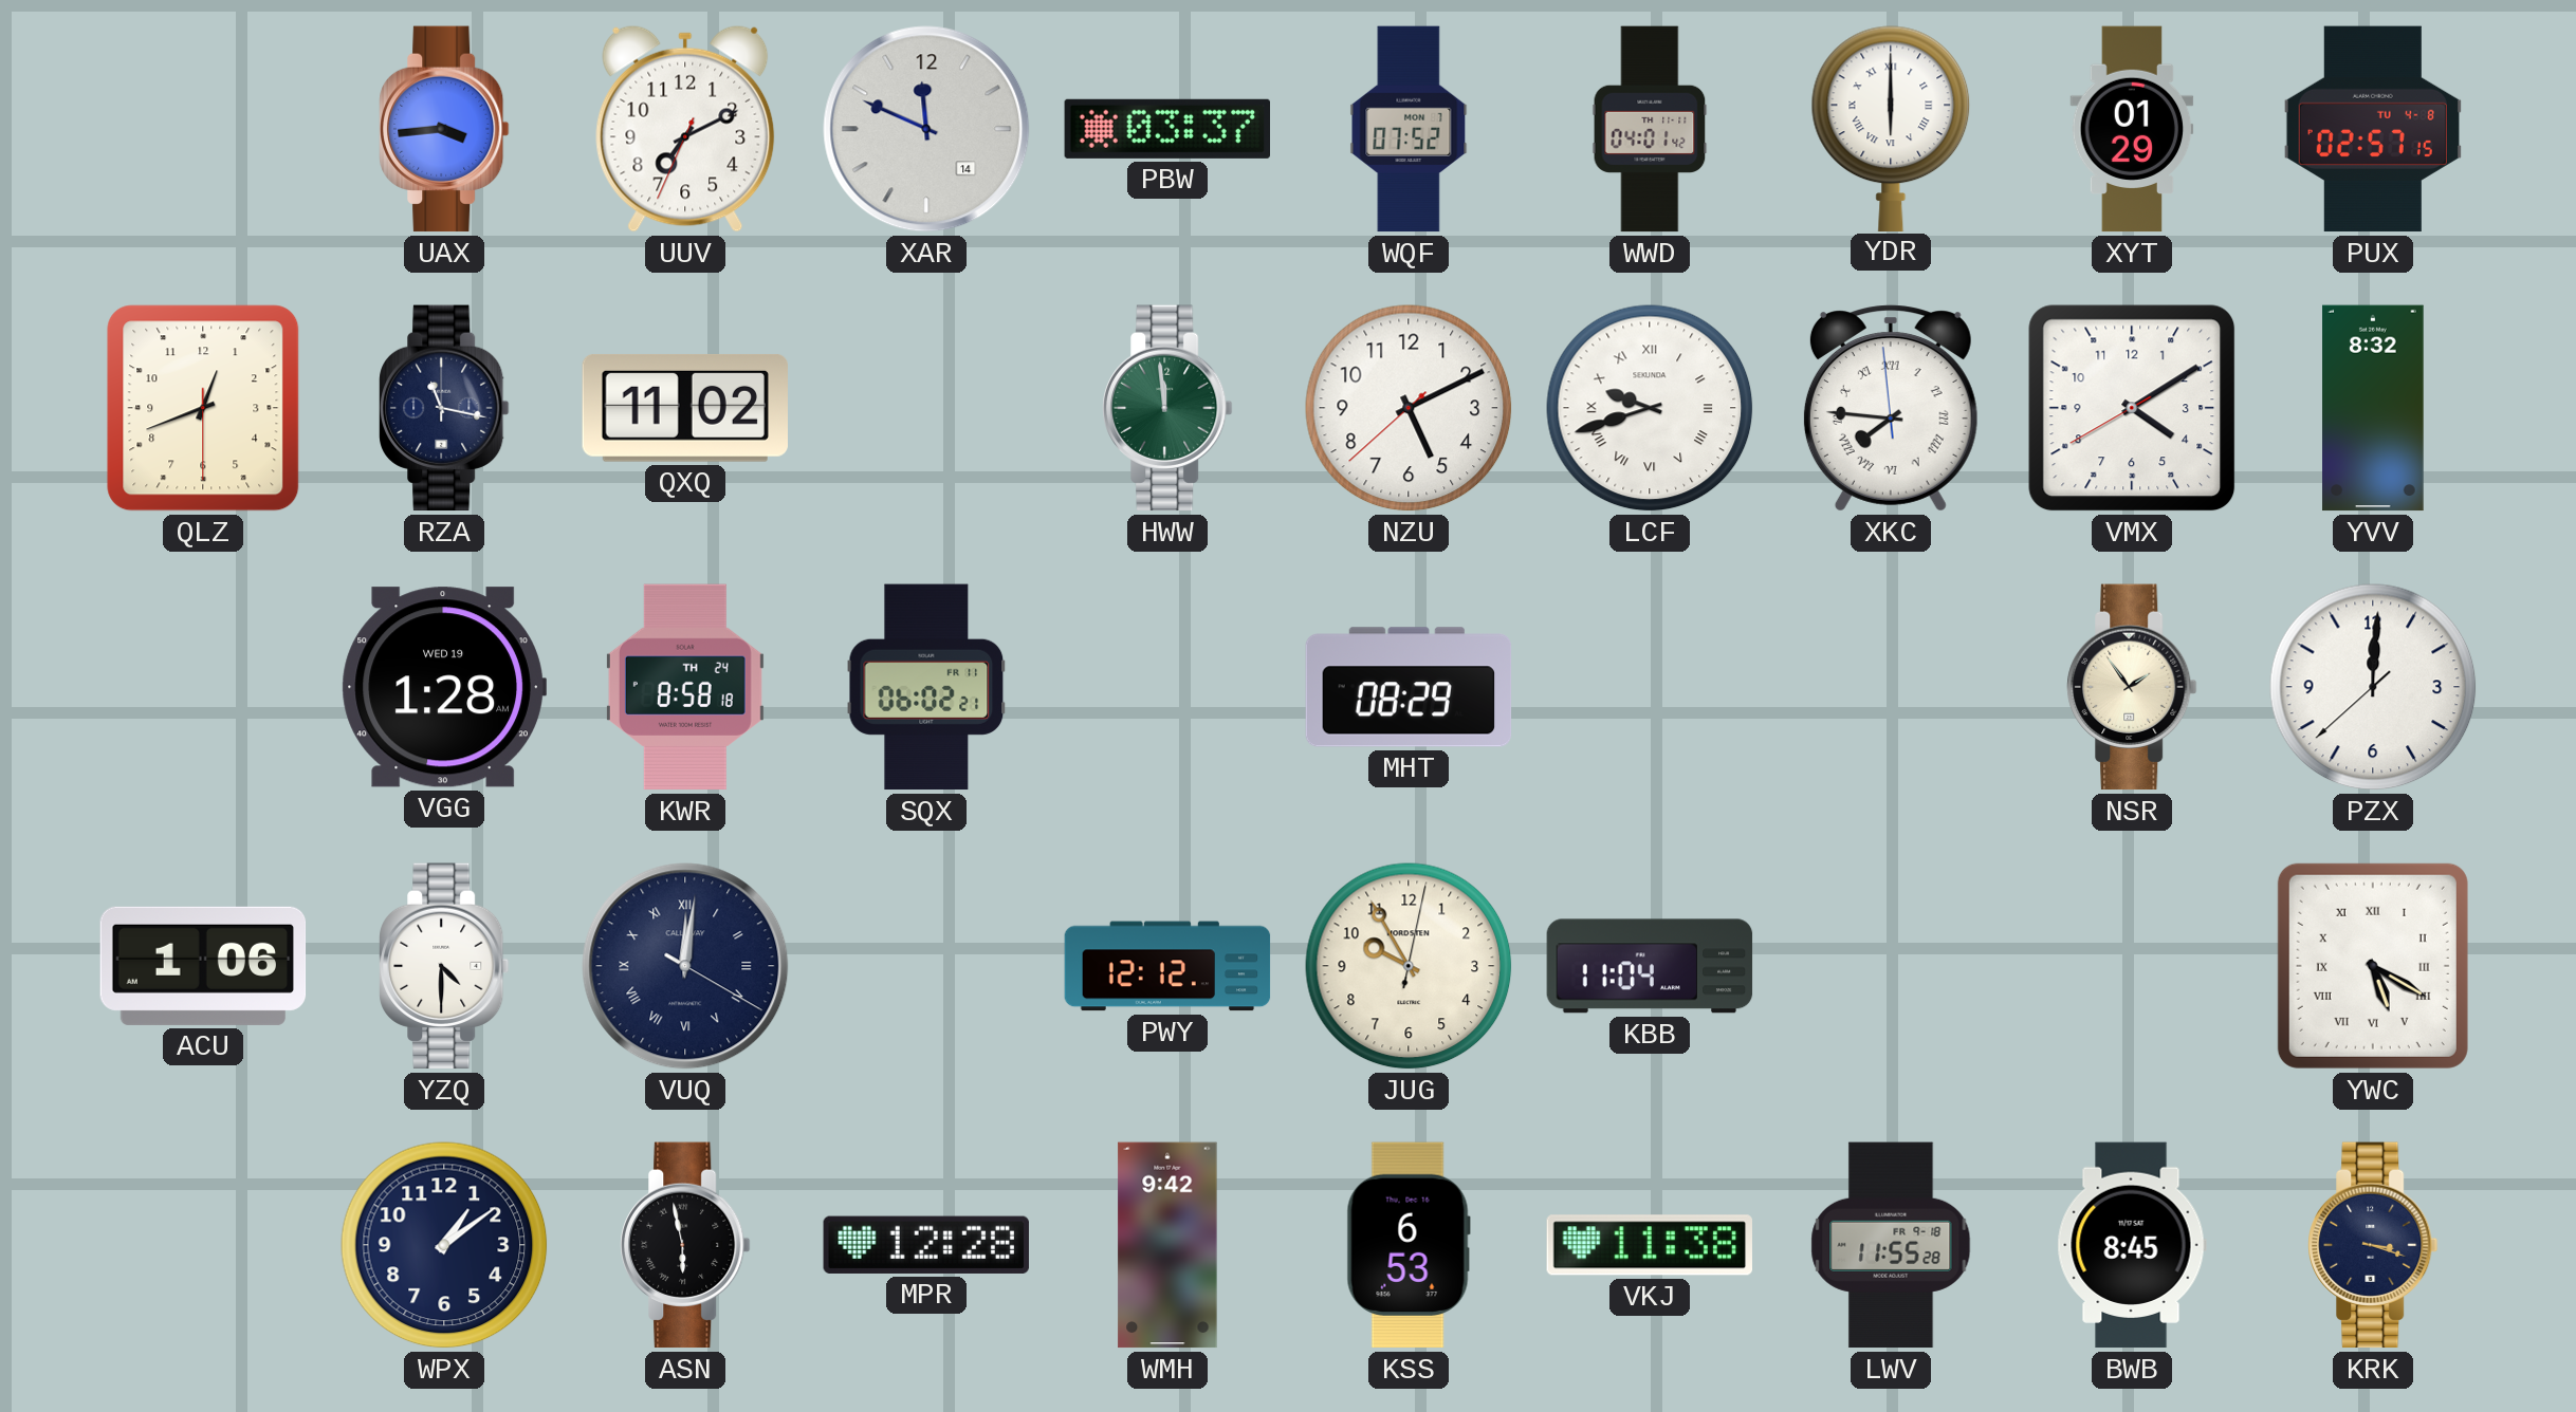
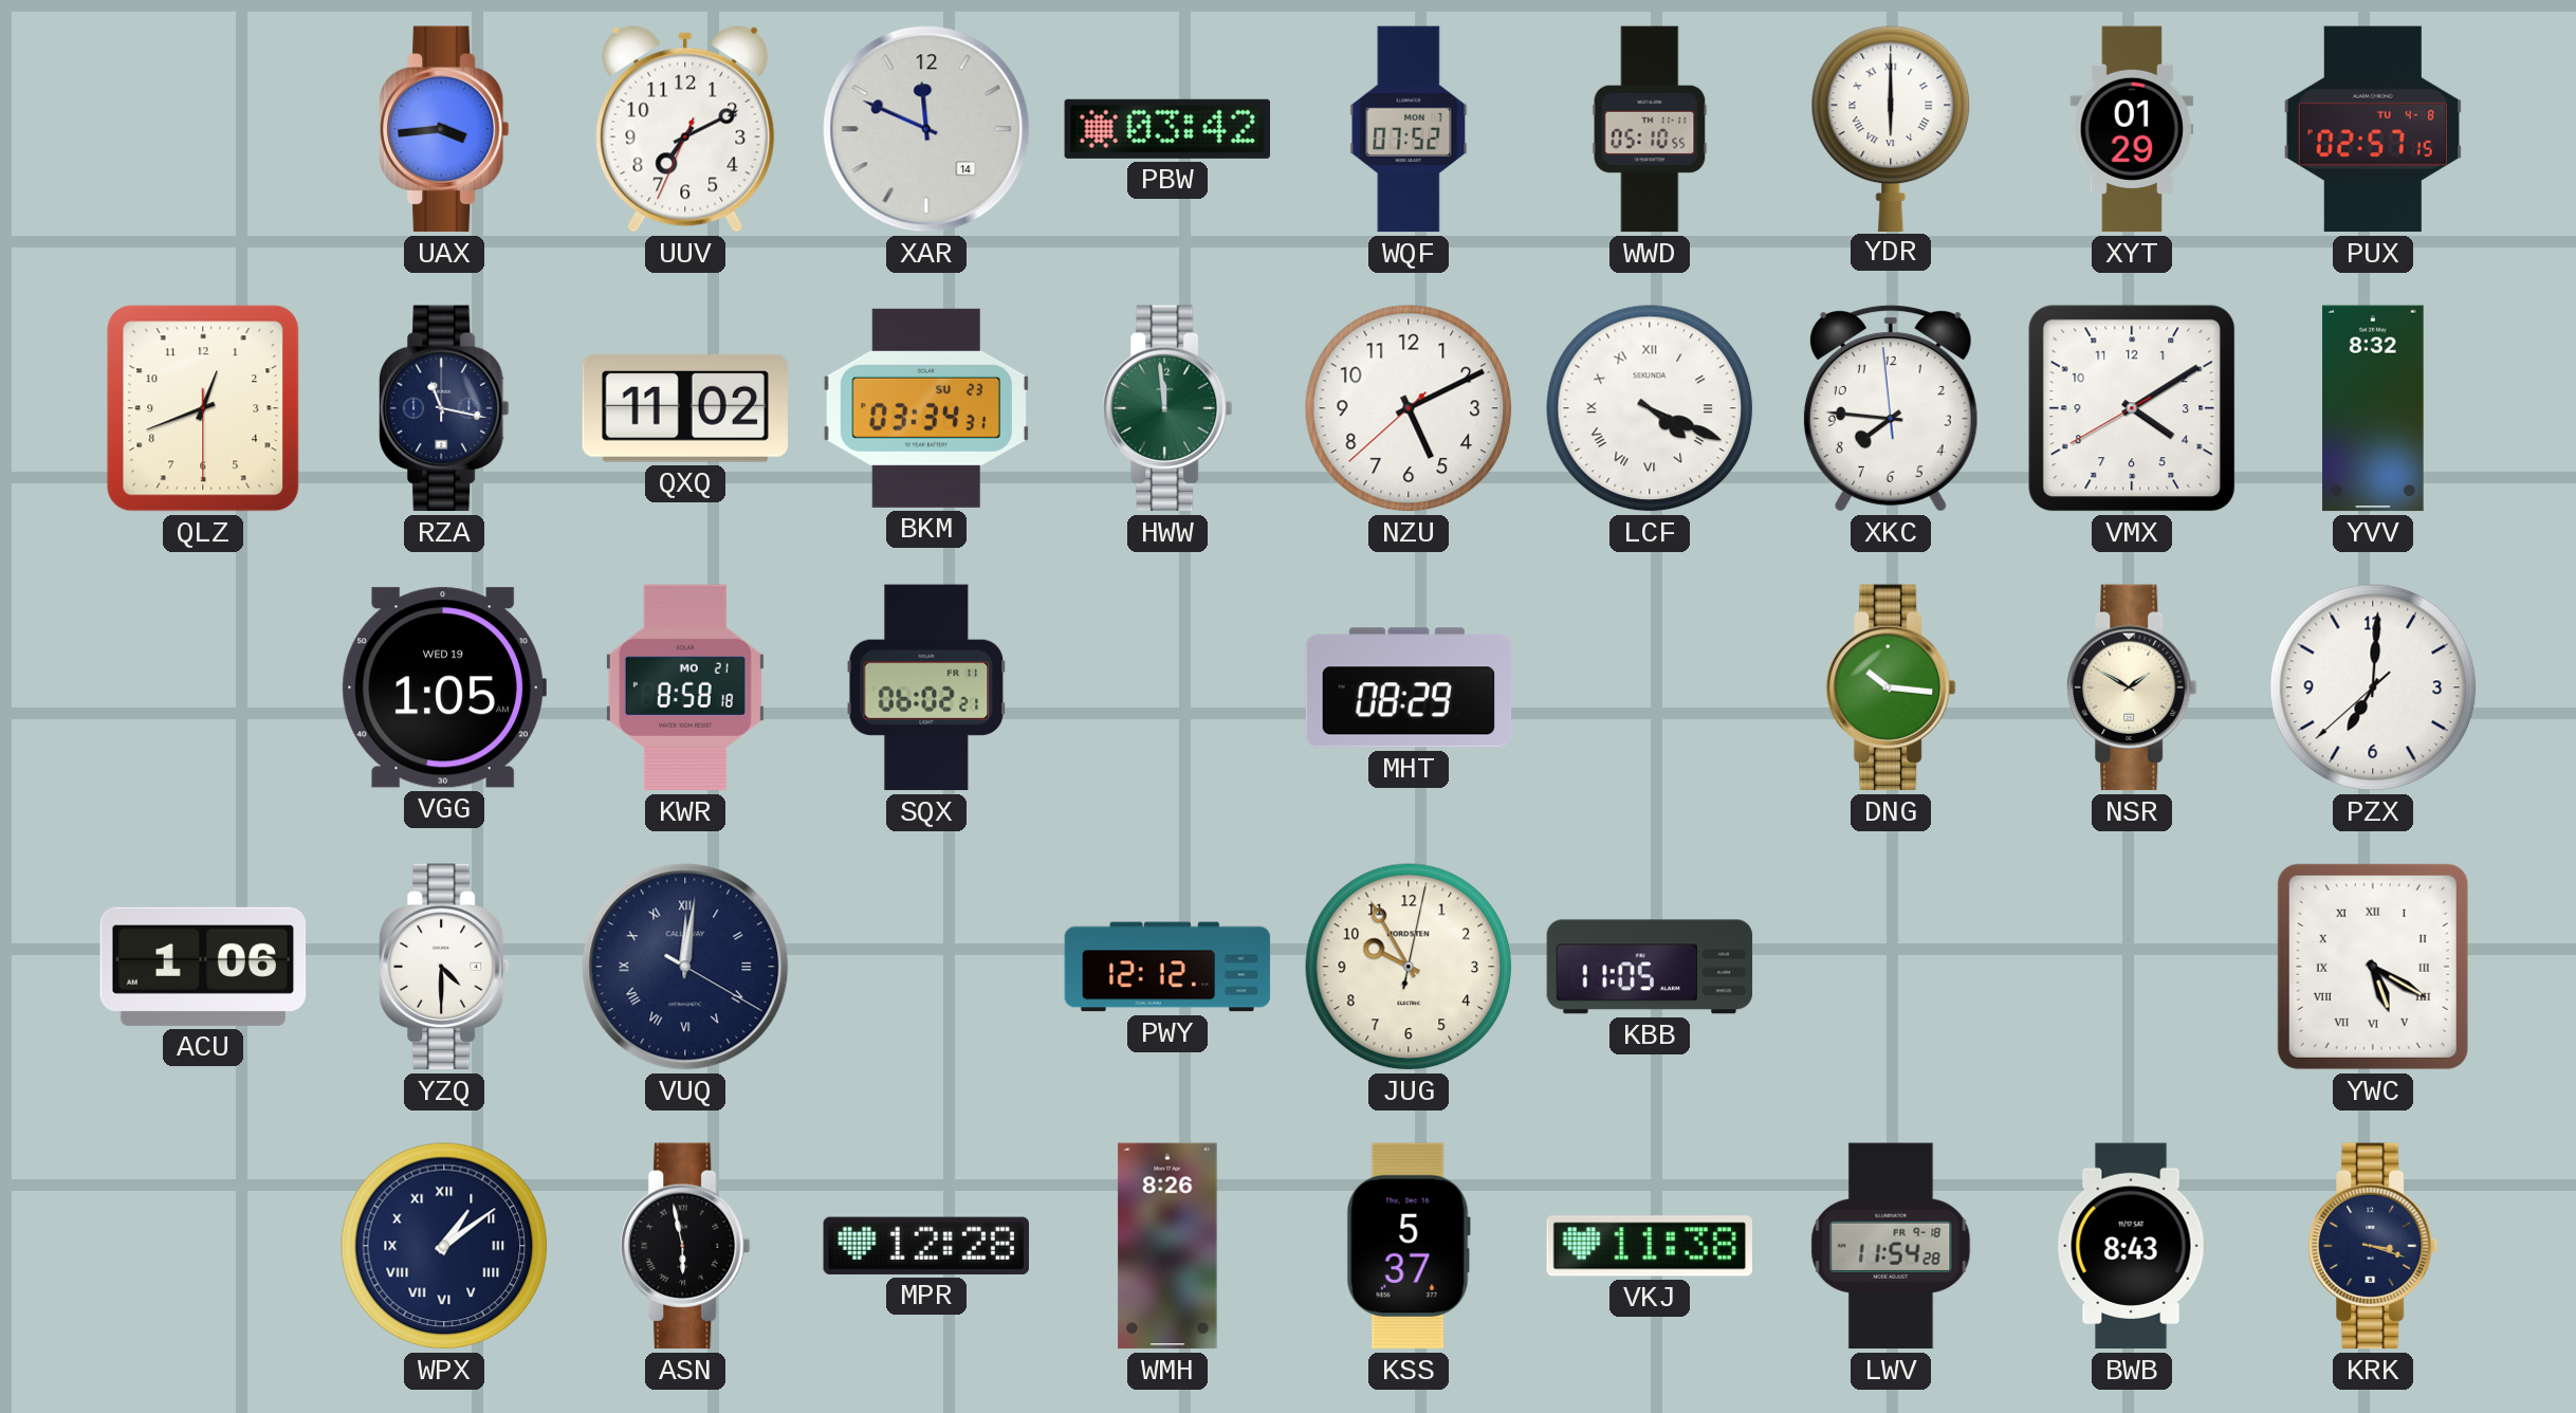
PBW: 03:37 -> 03:42 (1166, 129)
WWD: 04:01 -> 05:10 (1650, 129)
BKM: none -> 03:34 (925, 408)
LCF: 9:42 -> 4:19 (1650, 408)
XKC numerals: Roman -> Arabic (1891, 408)
VGG: 1:28 -> 1:05 (444, 687)
KWR date: TH 24 -> MO 21 (685, 687)
DNG: none -> 10:16 (1891, 687)
NSR: 1:54 -> 1:50 (2132, 687)
PZX: 12:00 -> 7:00 (2373, 687)
KBB: 11:04 -> 11:05 (1650, 967)
WPX numerals: Arabic -> Roman (444, 1246)
WMH: 9:42 -> 8:26 (1167, 1246)
KSS: 6:53 -> 5:37 (1409, 1246)
LWV: 11:55 -> 11:54 (1891, 1246)
BWB: 8:45 -> 8:43 (2132, 1246)
